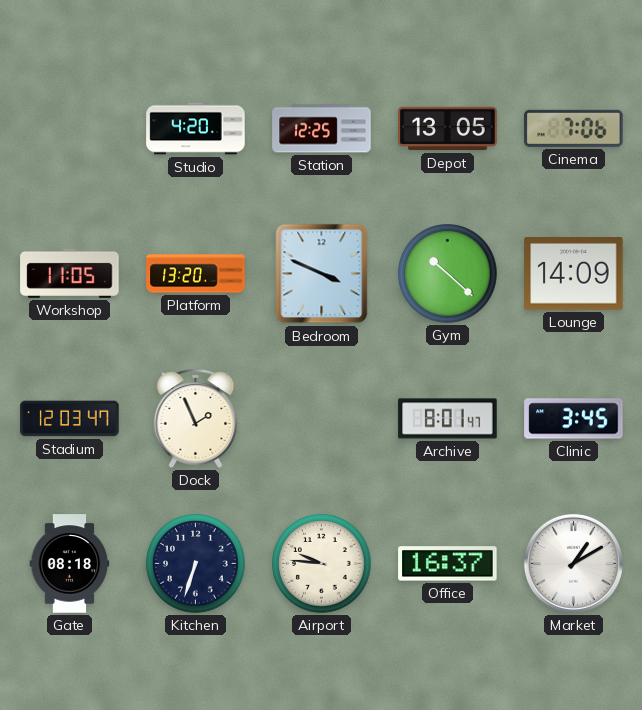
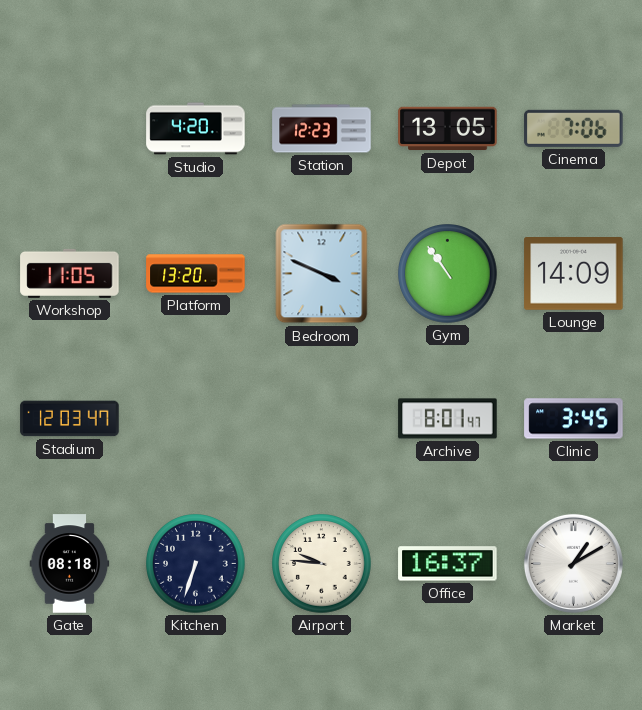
Station: 12:25 -> 12:23 (322, 129)
Gym: 10:22 -> 10:54 (448, 274)
Dock: 1:56 -> none (196, 418)
